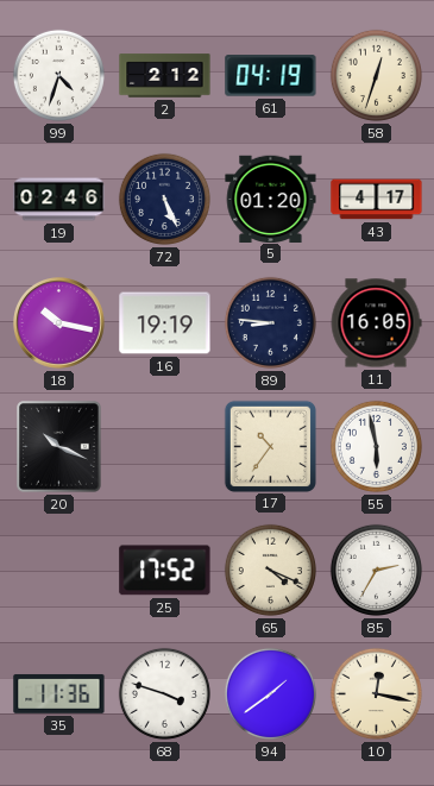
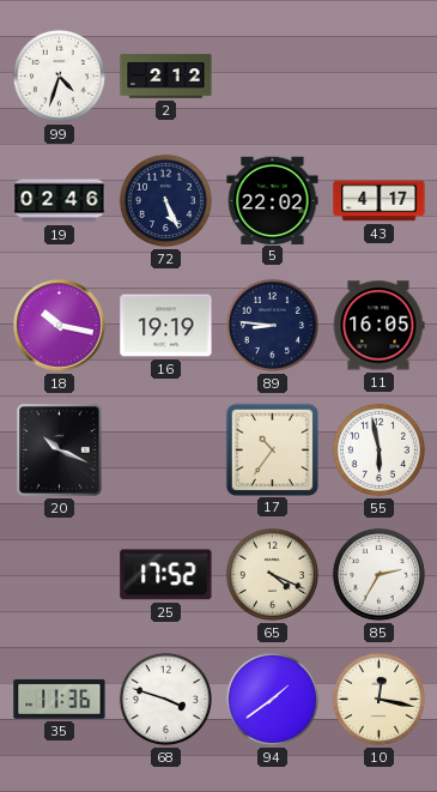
61: 04:19 -> none (271, 76)
58: 12:33 -> none (376, 75)
5: 01:20 -> 22:02 (273, 200)
